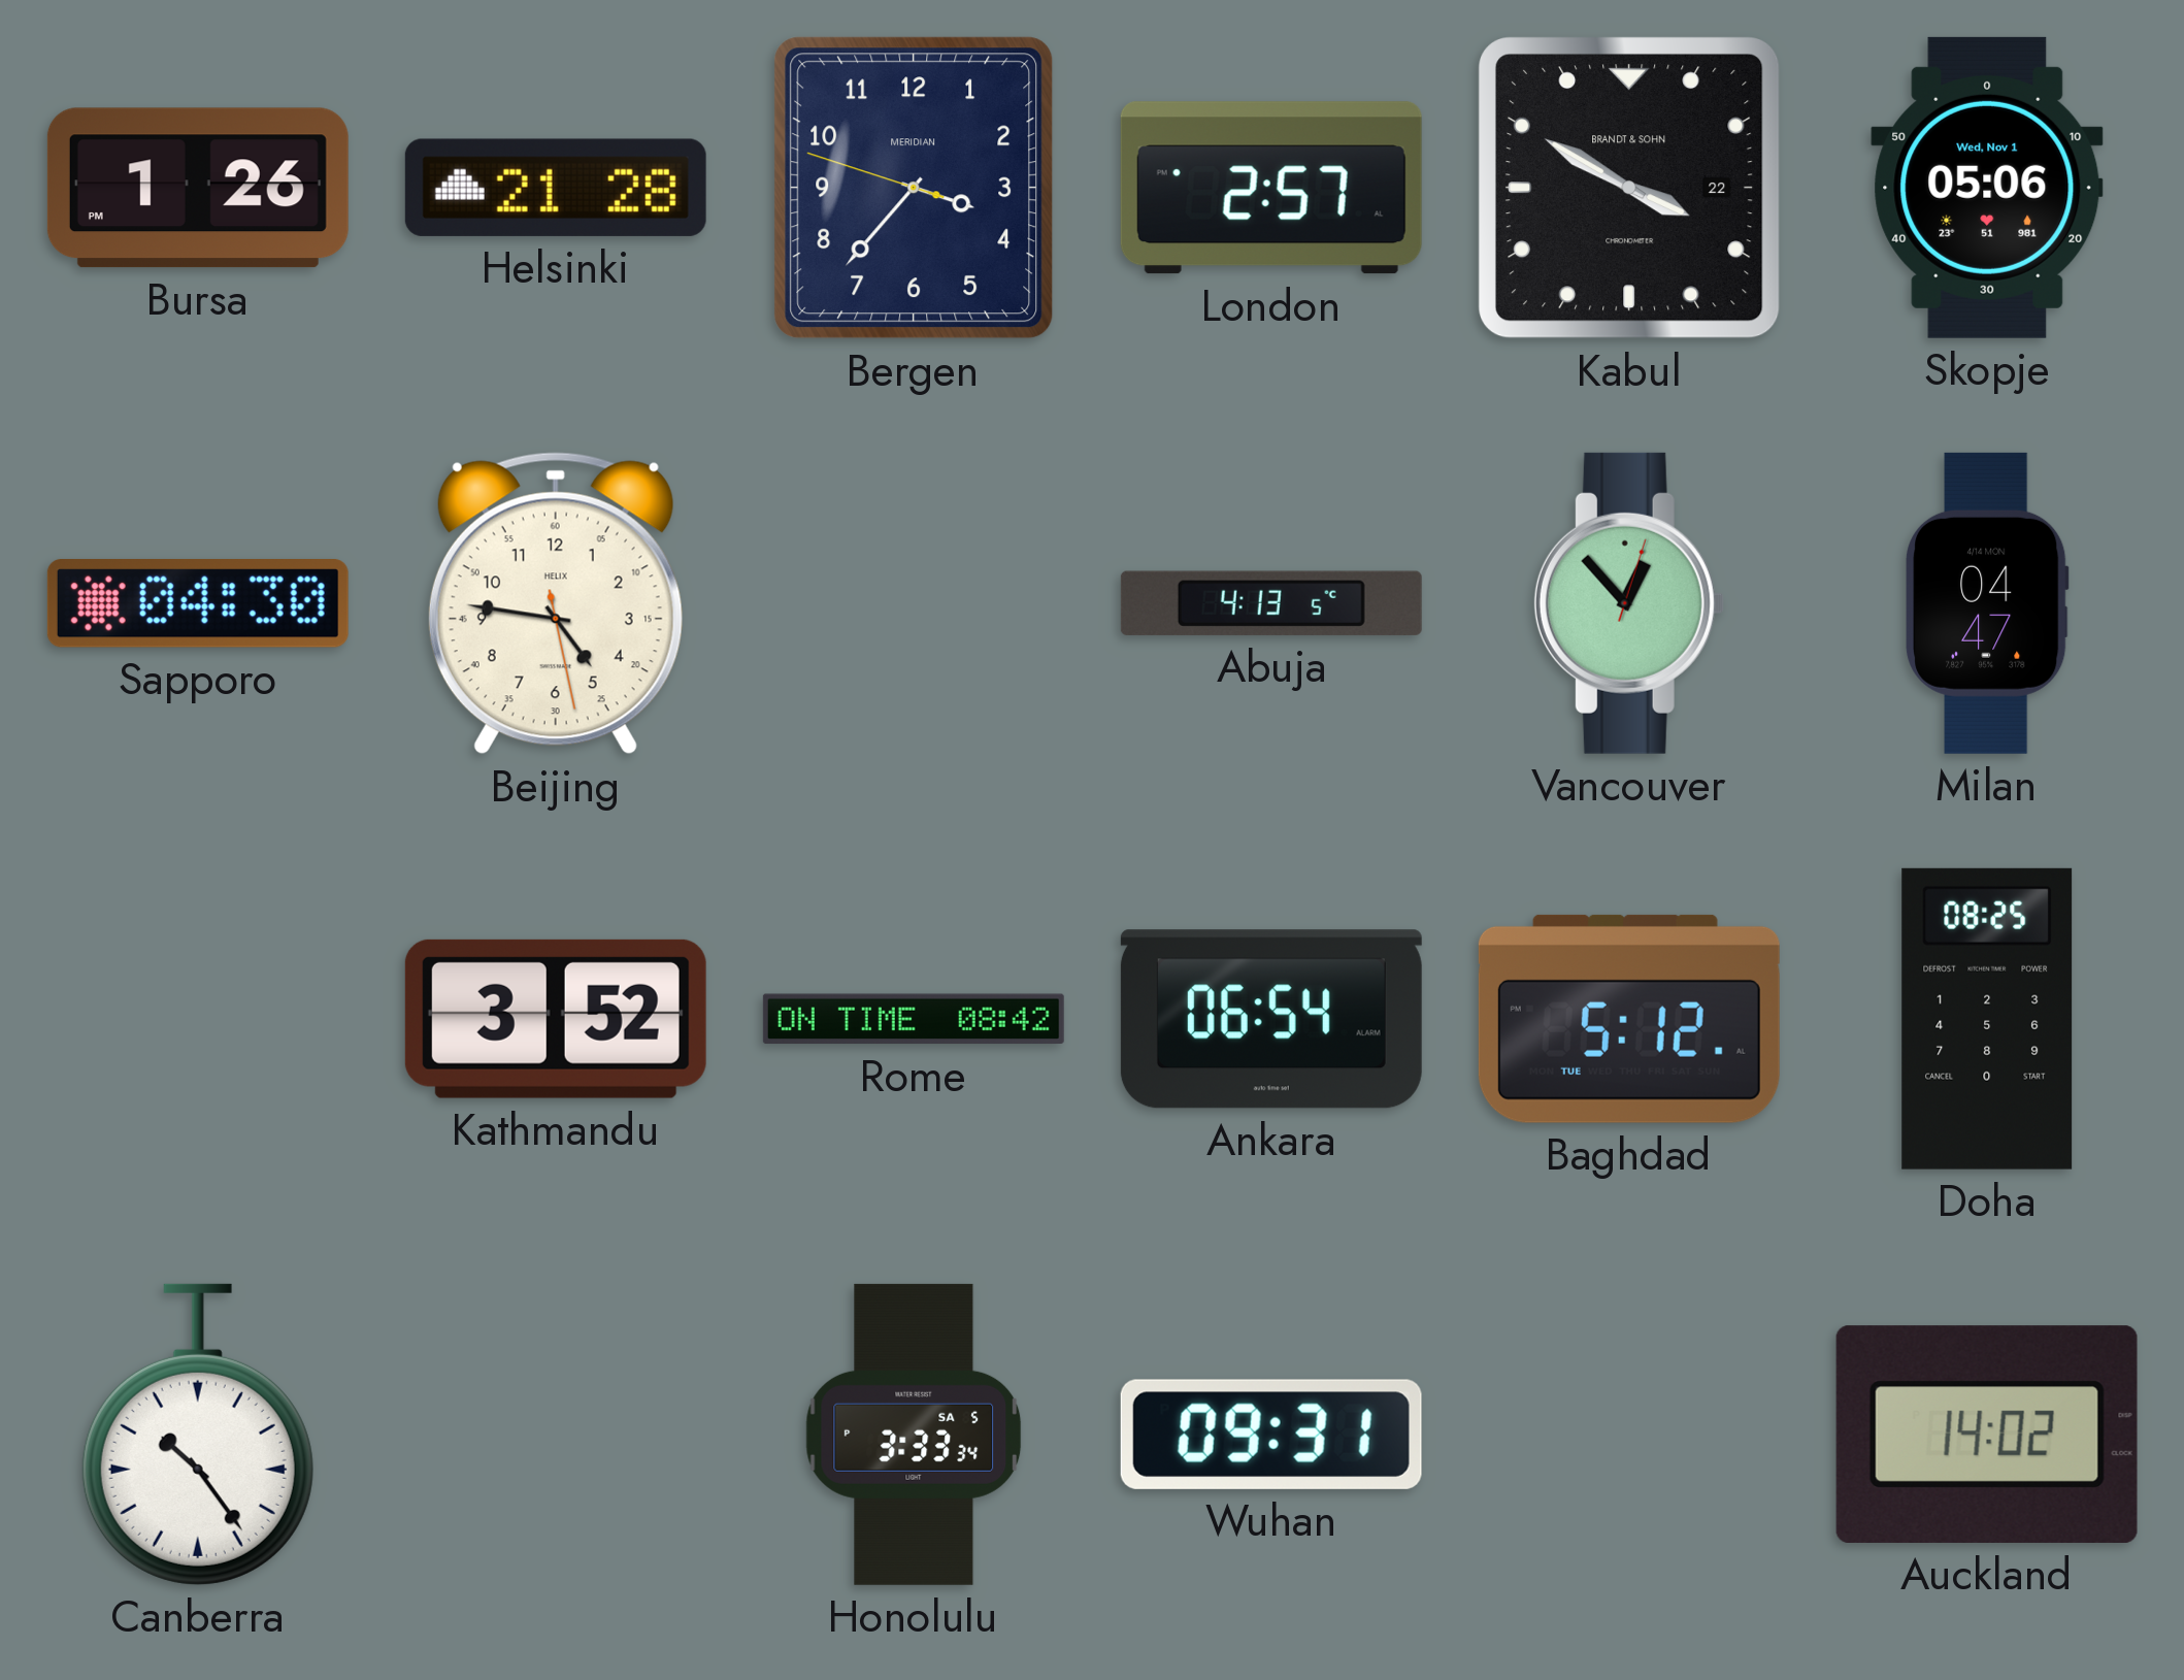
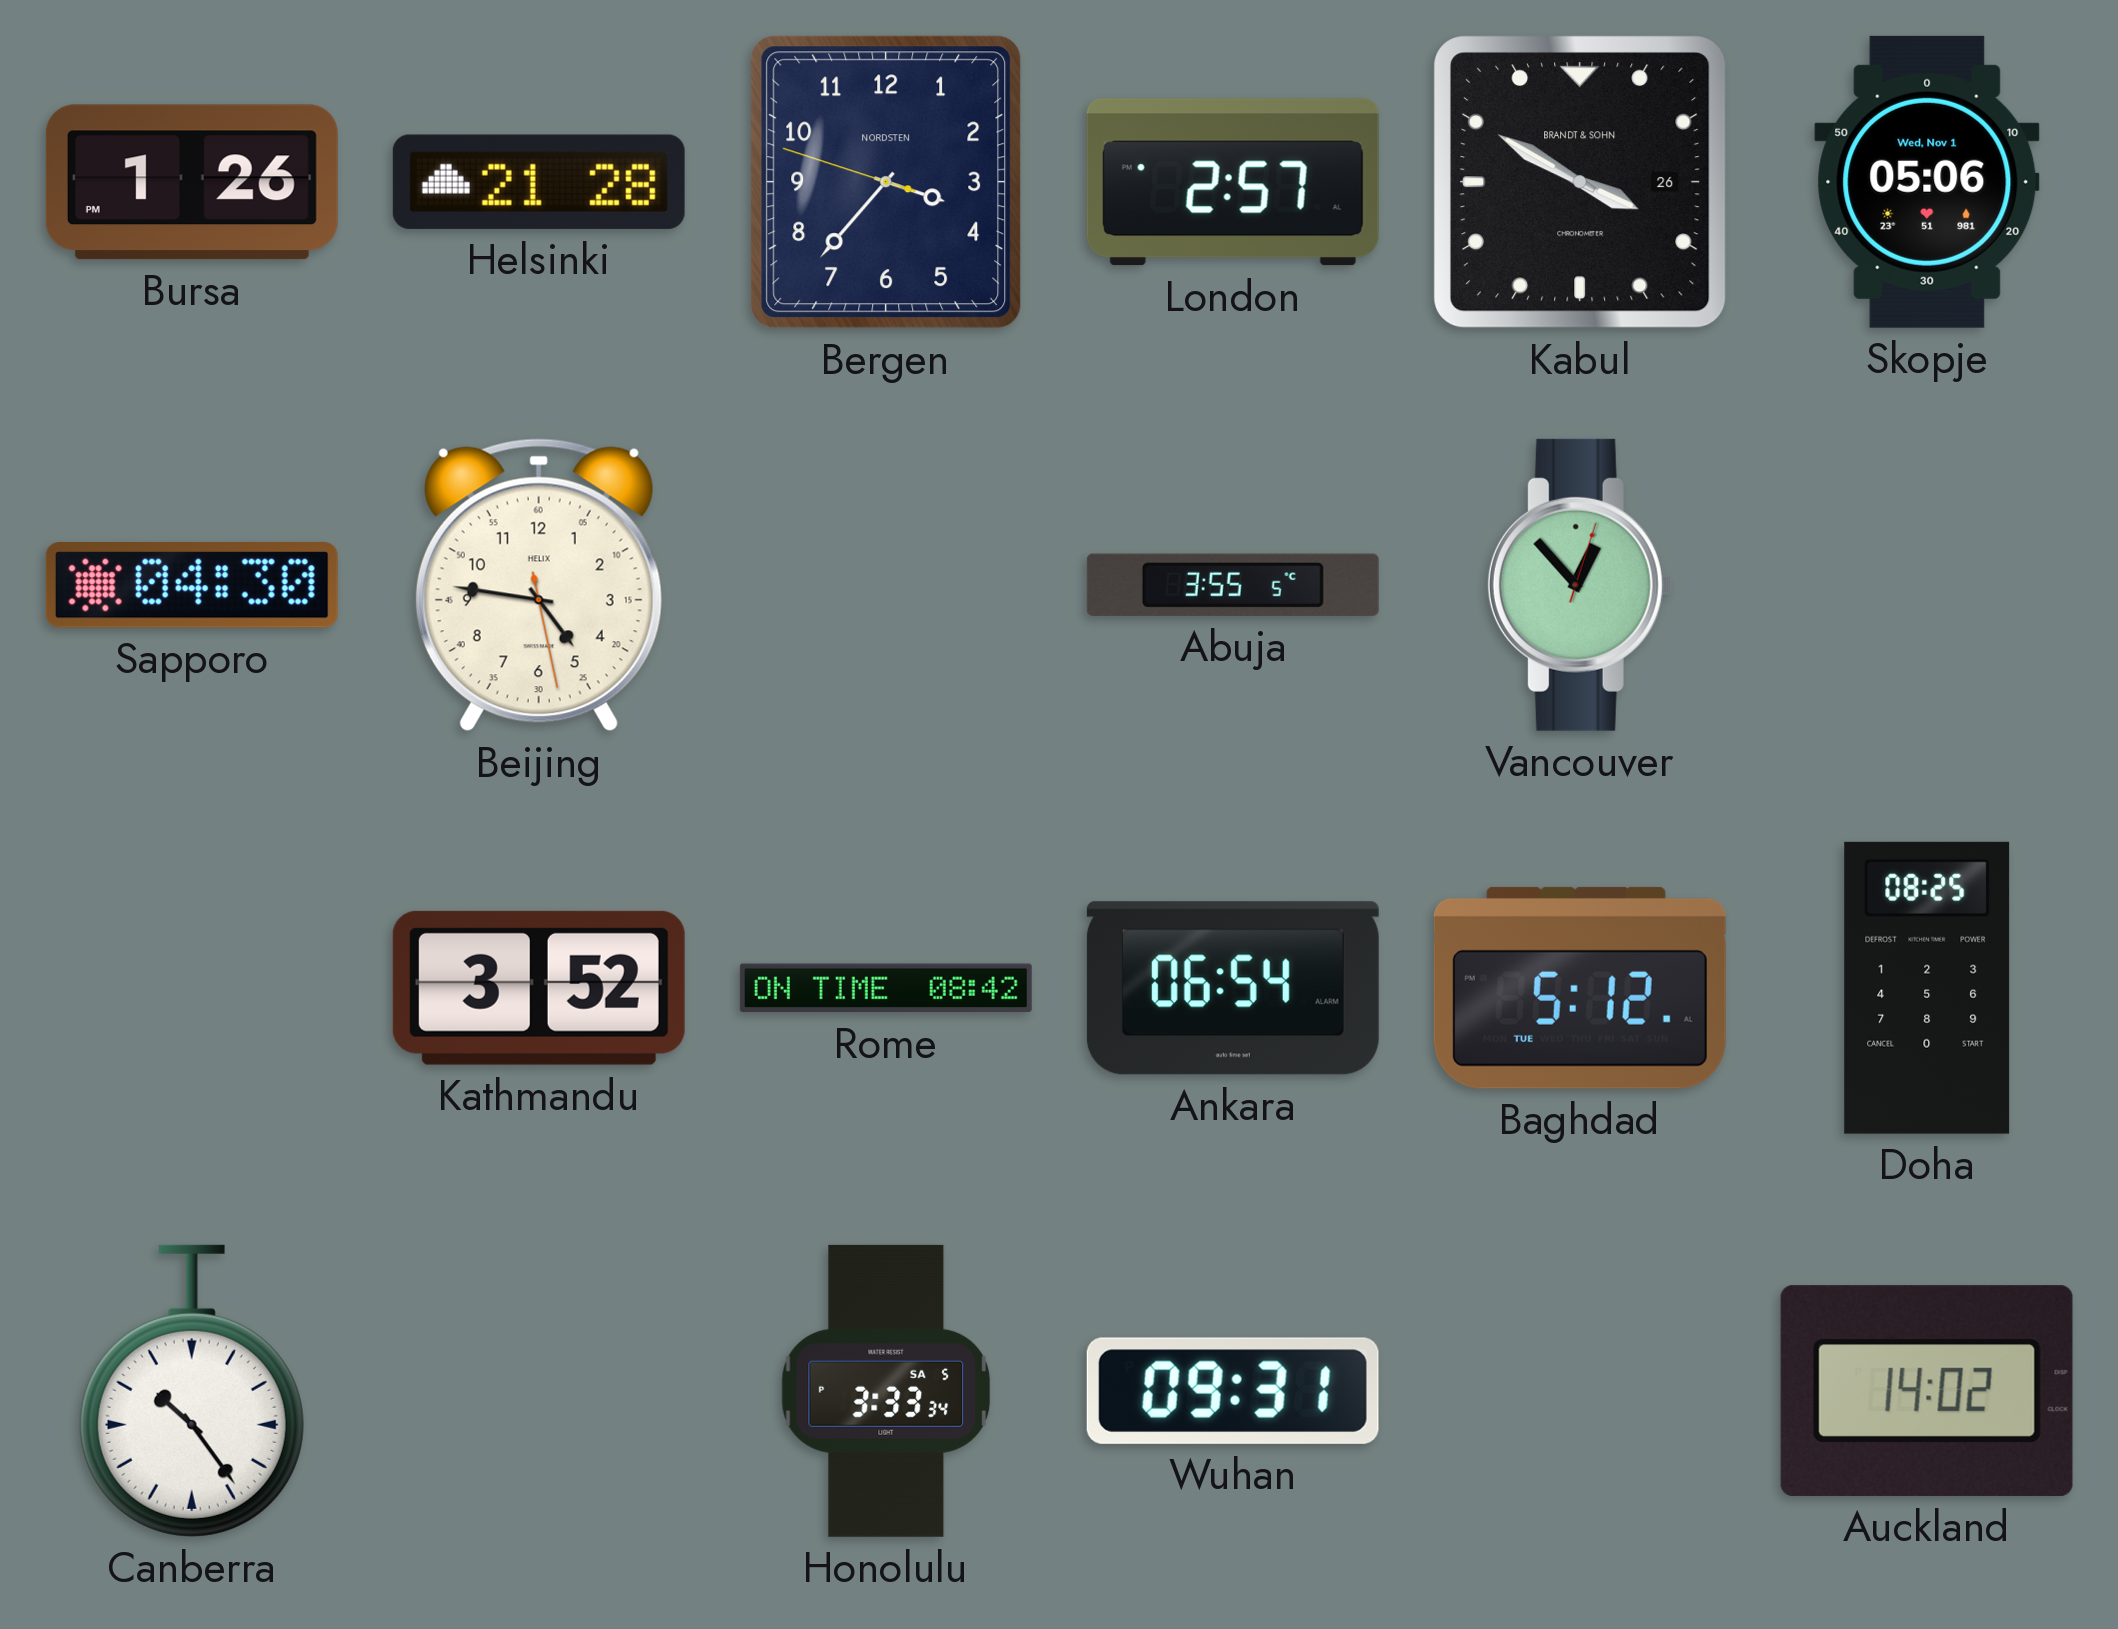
Bergen brand: MERIDIAN -> NORDSTEN (886, 182)
Kabul date: 22 -> 26 (1581, 183)
Abuja: 4:13 -> 3:55 (1233, 585)
Milan: 04:47 -> none (1988, 603)
